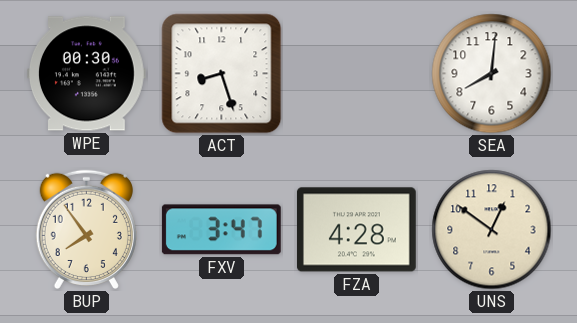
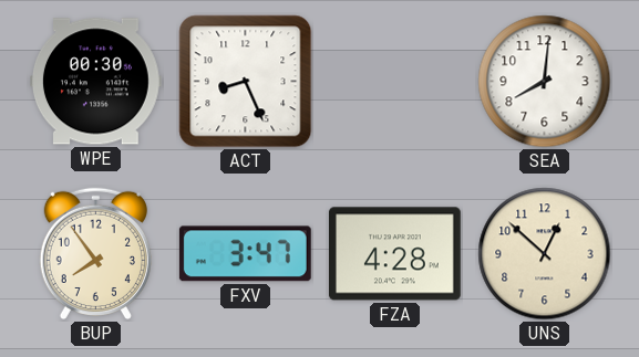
ACT: 8:27 -> 8:26 (246, 82)
UNS: 12:51 -> 12:52 (545, 254)
